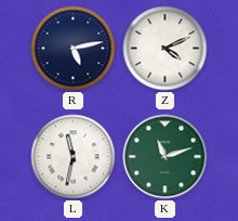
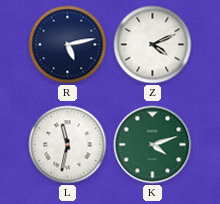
K: 11:12 -> 4:12 (153, 145)
